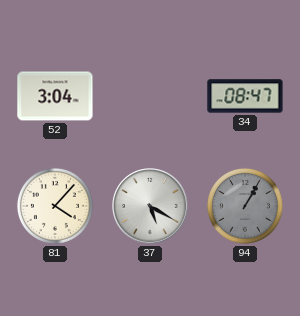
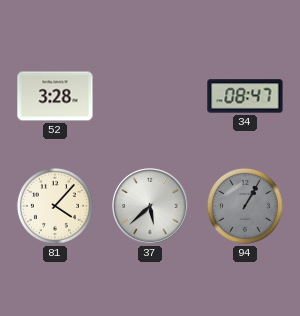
52: 3:04 -> 3:28 (55, 96)
37: 5:20 -> 5:38 (150, 206)
